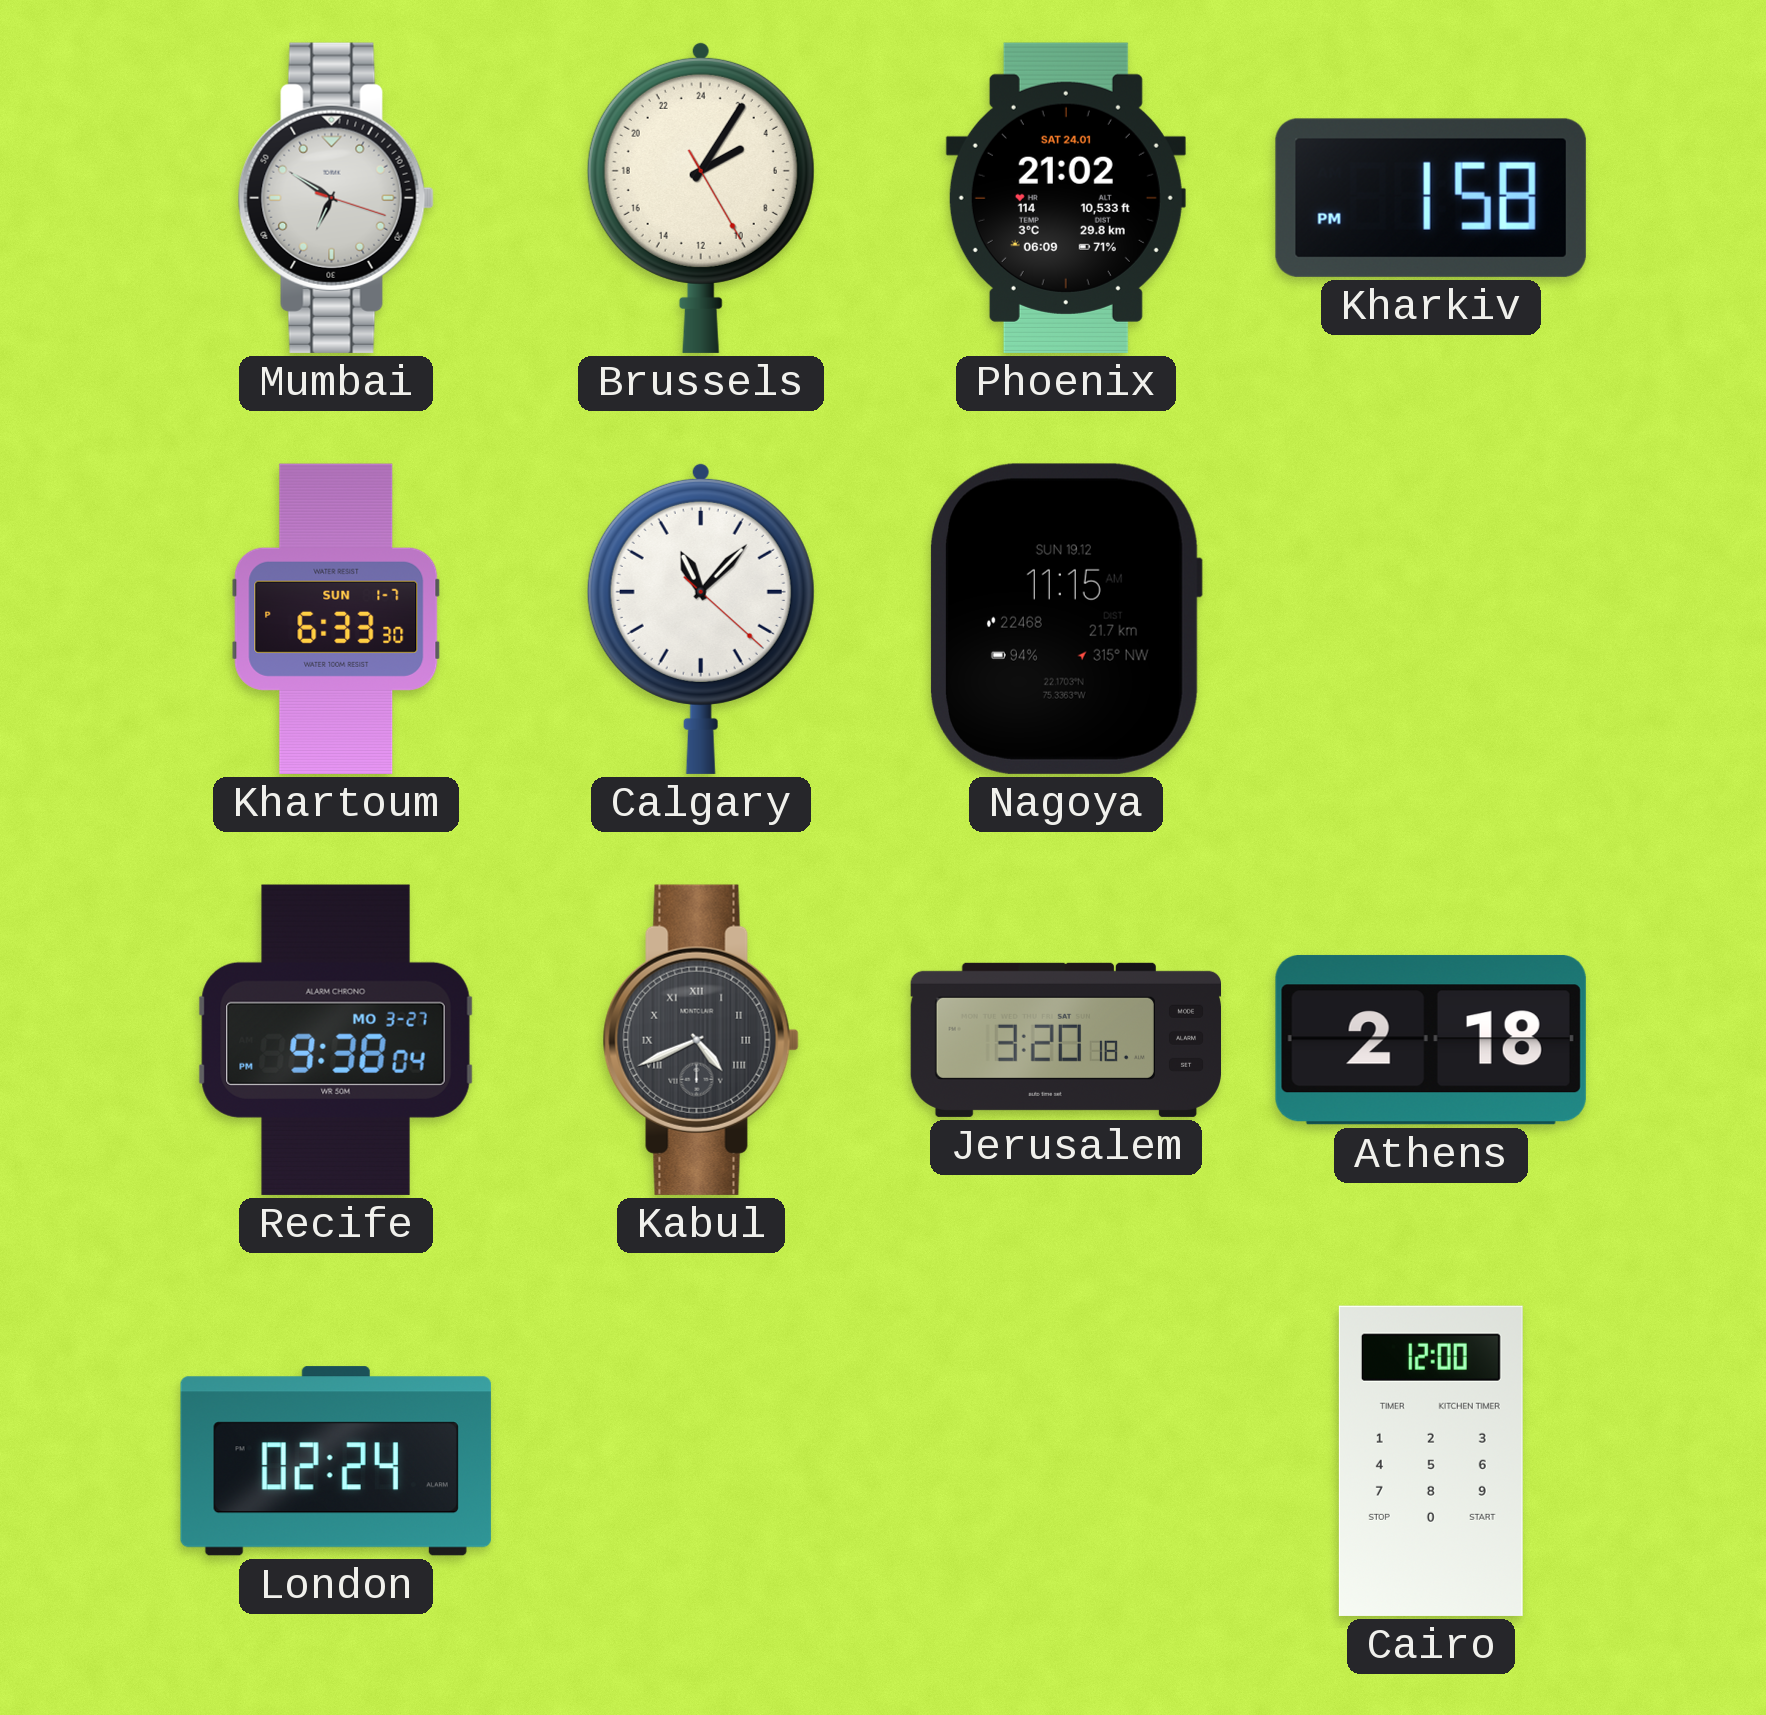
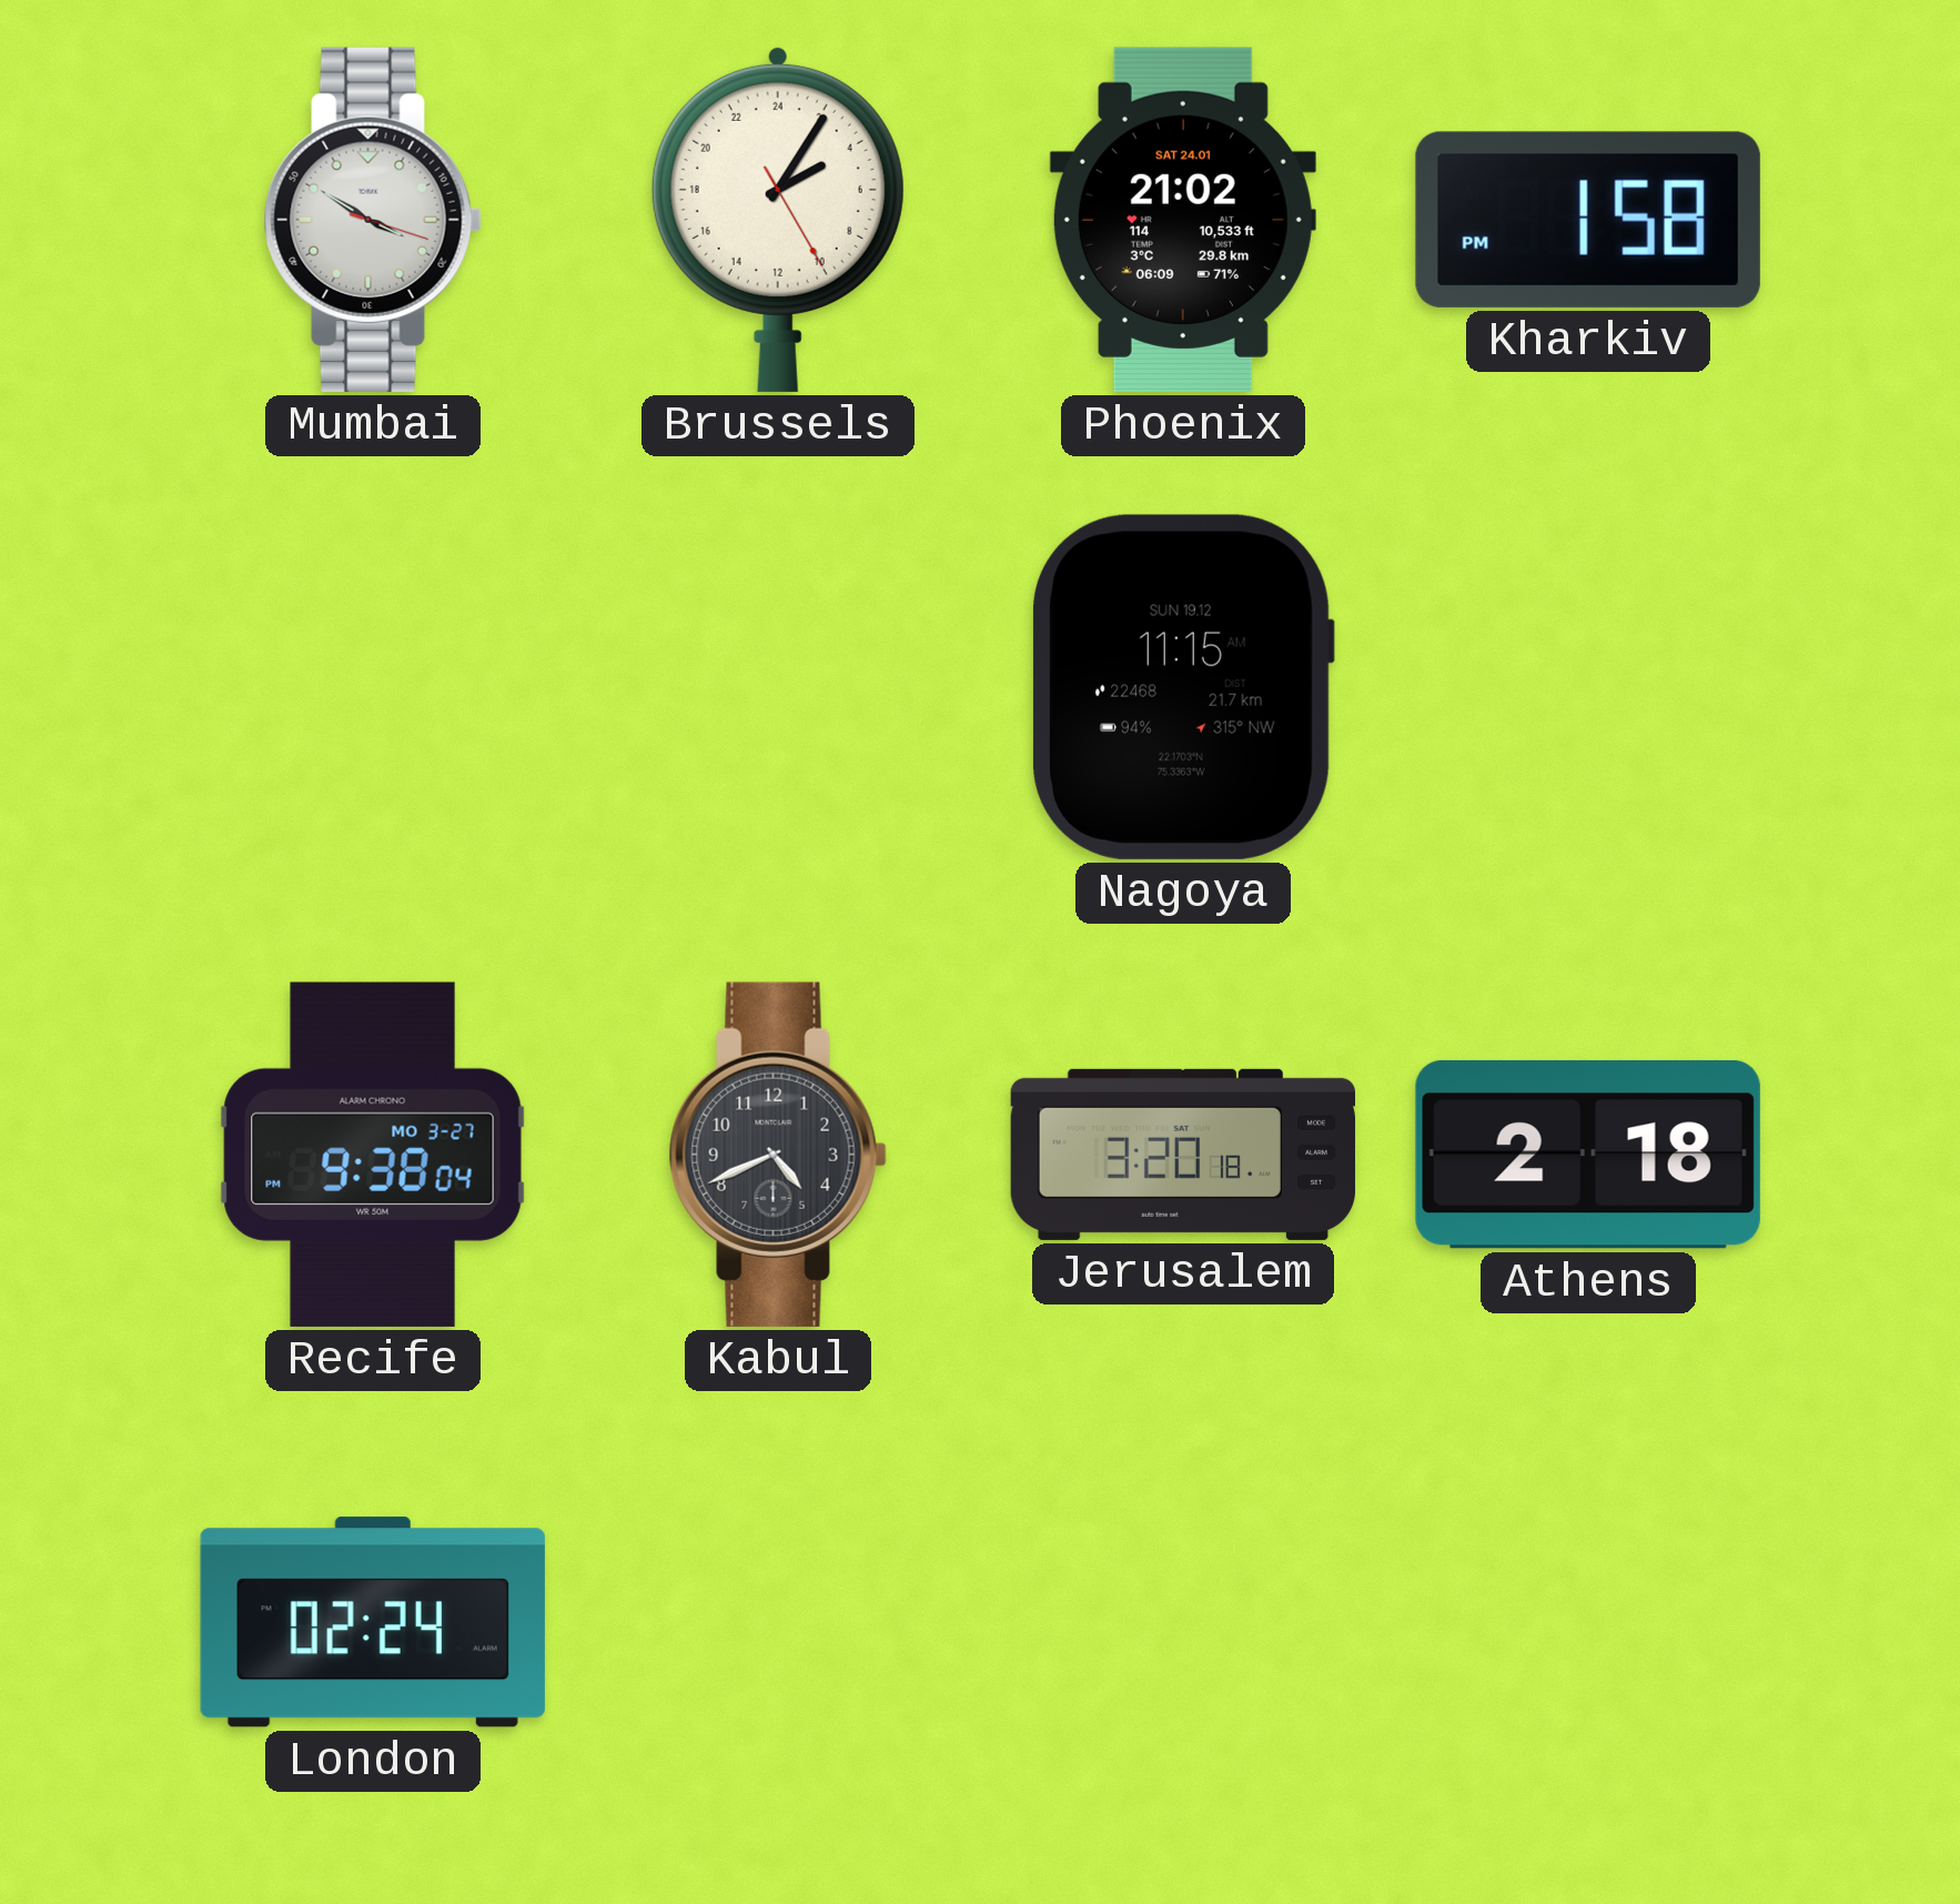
Mumbai: 6:50 -> 3:50 (373, 220)
Khartoum: 6:33 -> none (336, 619)
Calgary: 11:07 -> none (701, 618)
Kabul numerals: Roman -> Arabic (778, 1155)
Cairo: 12:00 -> none (1431, 1461)
